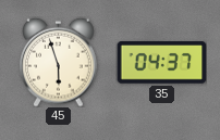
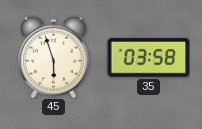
35: 04:37 -> 03:58 (148, 58)
